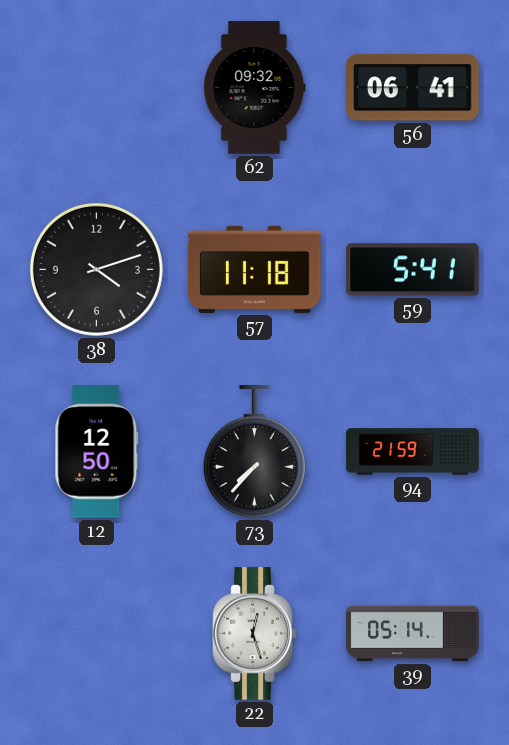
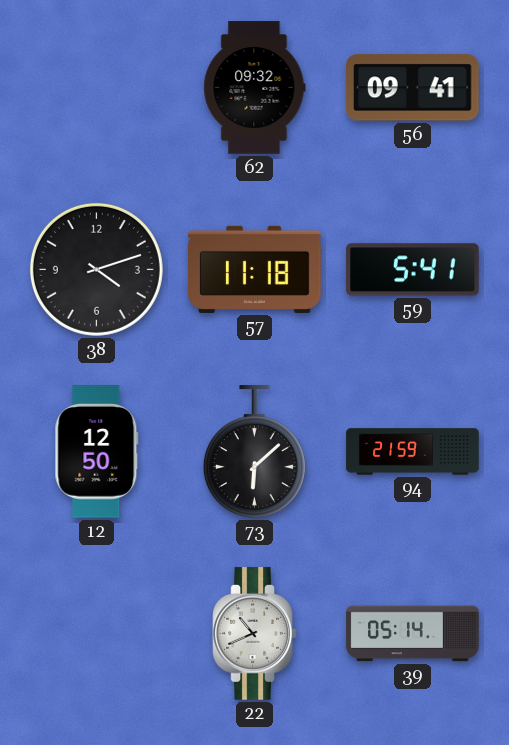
56: 06:41 -> 09:41 (413, 88)
73: 7:37 -> 6:08 (254, 452)
22: 12:27 -> 10:41 (255, 634)
